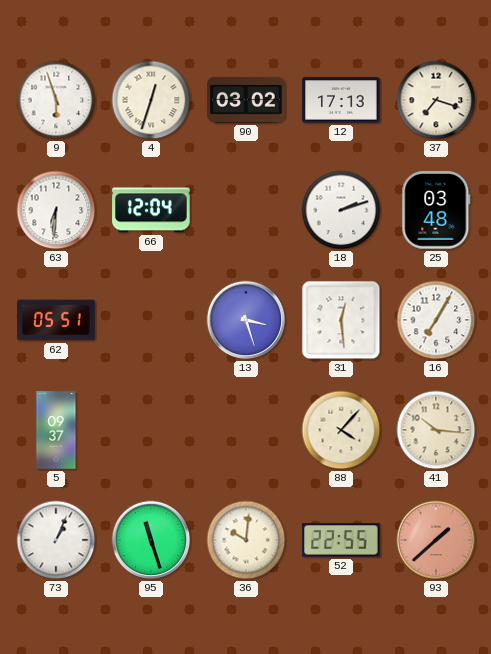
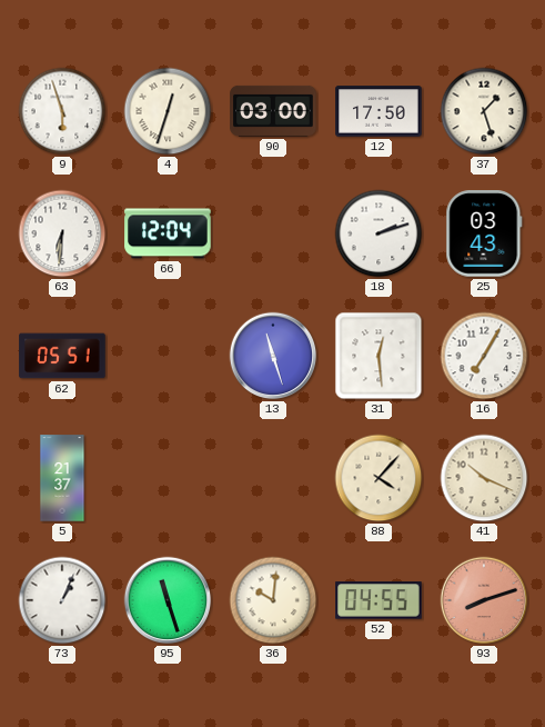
90: 03:02 -> 03:00 (273, 111)
12: 17:13 -> 17:50 (379, 111)
37: 7:18 -> 1:27 (484, 111)
25: 03:48 -> 03:43 (484, 233)
13: 3:27 -> 11:27 (273, 356)
5: 09:37 -> 21:37 (62, 478)
41: 10:16 -> 10:19 (484, 478)
52: 22:55 -> 04:55 (379, 600)
93: 1:38 -> 8:12 (484, 600)
